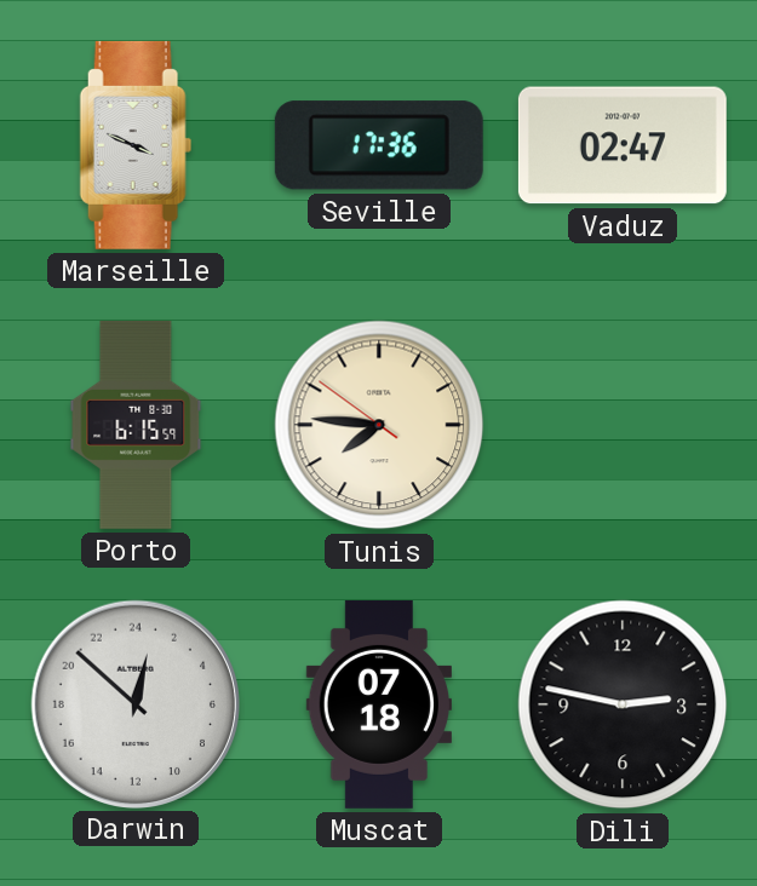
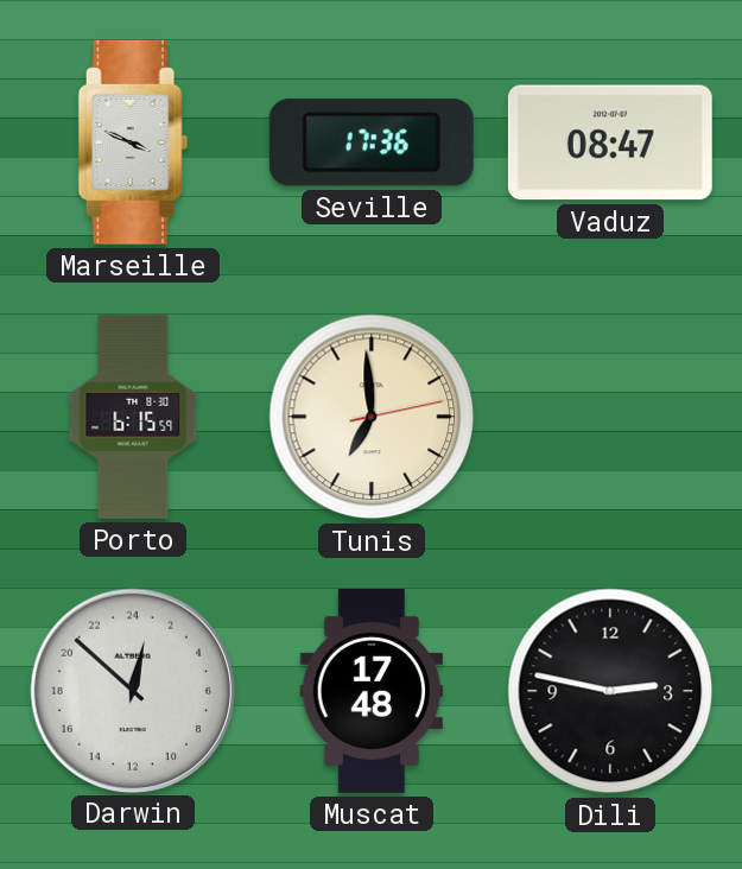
Vaduz: 02:47 -> 08:47 (610, 142)
Tunis: 7:45 -> 6:59 (372, 417)
Muscat: 07:18 -> 17:48 (372, 691)
